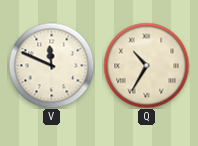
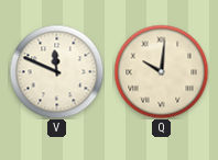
Q: 10:35 -> 10:01 (161, 71)
